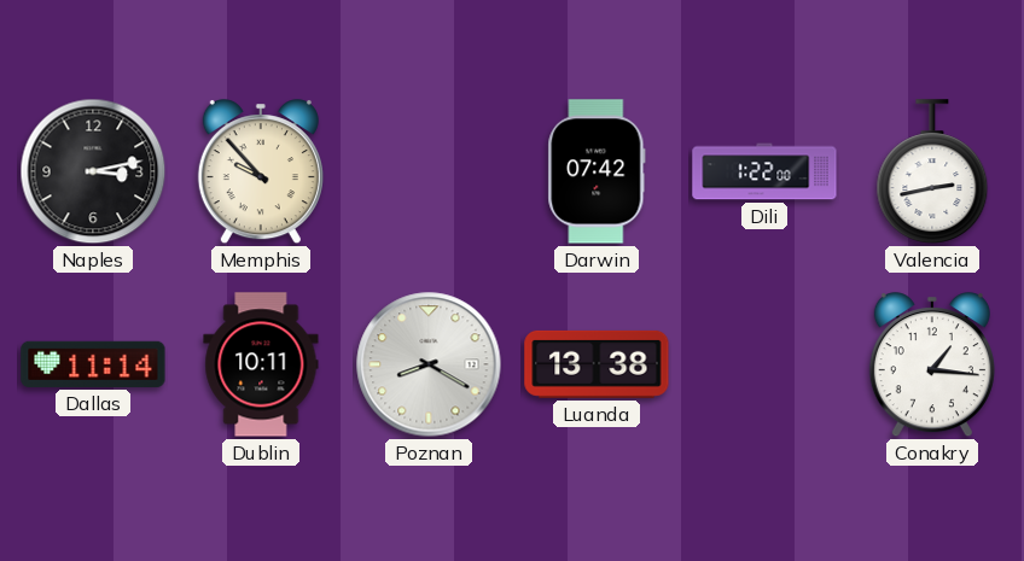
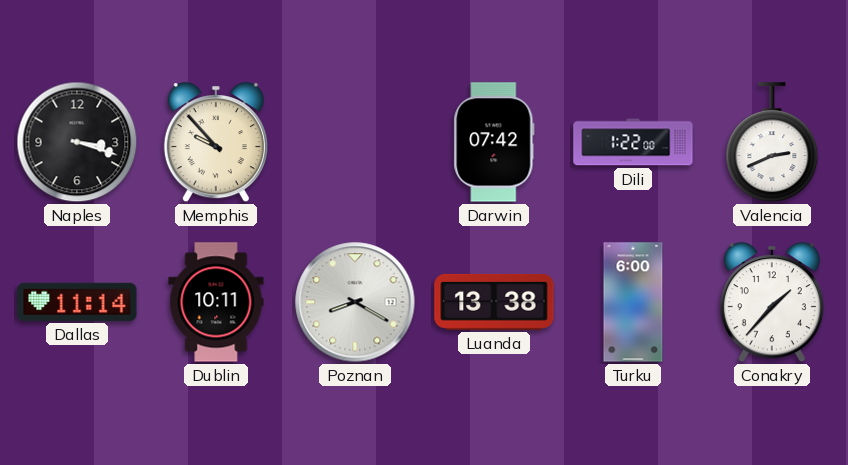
Naples: 3:13 -> 3:18 (77, 142)
Valencia: 2:43 -> 2:41 (772, 142)
Turku: none -> 6:00 (633, 302)
Conakry: 1:16 -> 1:37 (772, 303)
